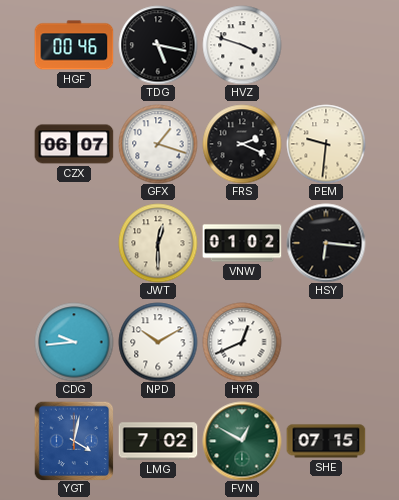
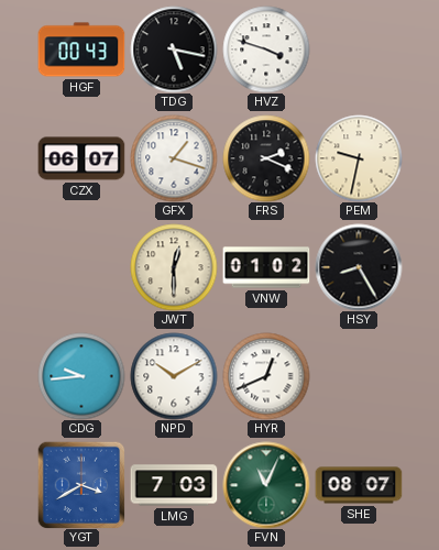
HGF: 00:46 -> 00:43 (81, 50)
PEM: 9:31 -> 9:32 (359, 158)
HSY: 6:16 -> 8:25 (359, 267)
YGT: 4:02 -> 3:40 (81, 485)
LMG: 7:02 -> 7:03 (174, 485)
FVN: 12:50 -> 11:04 (266, 485)
SHE: 07:15 -> 08:07 (359, 485)
